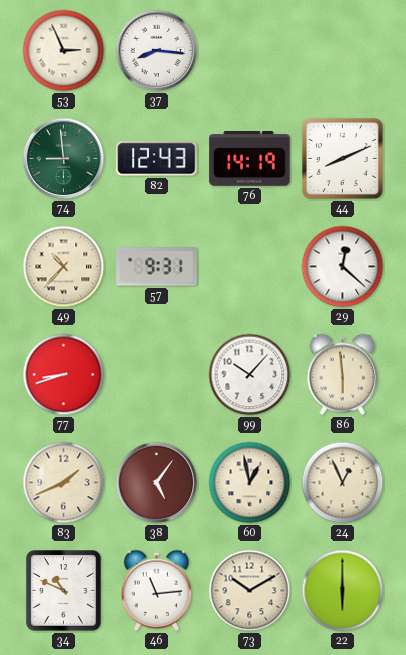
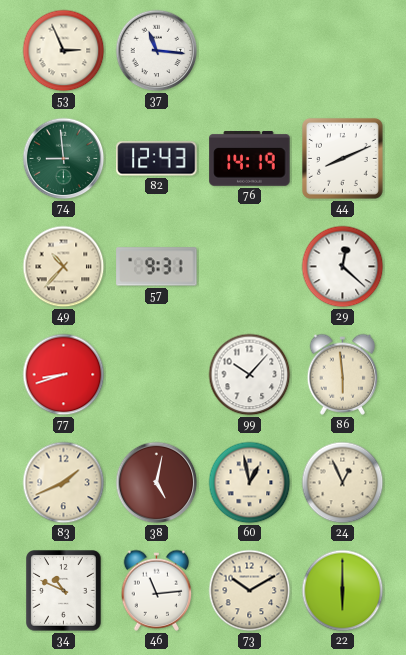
37: 8:16 -> 11:16 (157, 51)
38: 5:06 -> 5:02 (157, 483)
